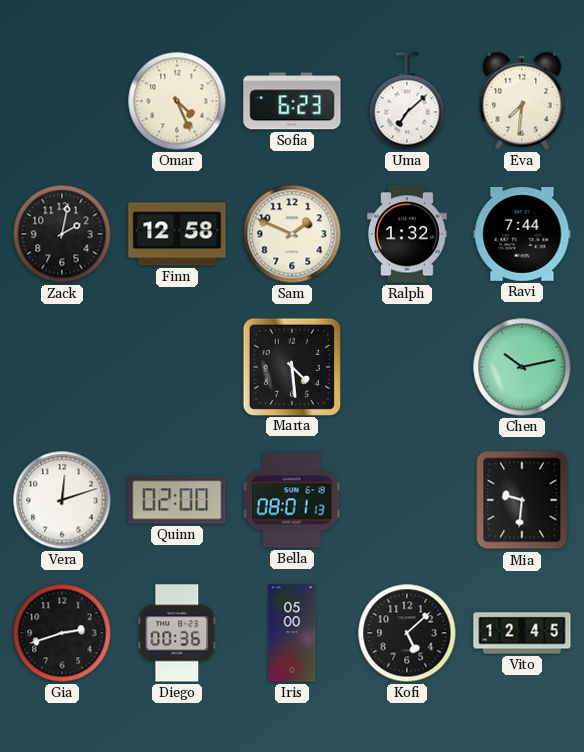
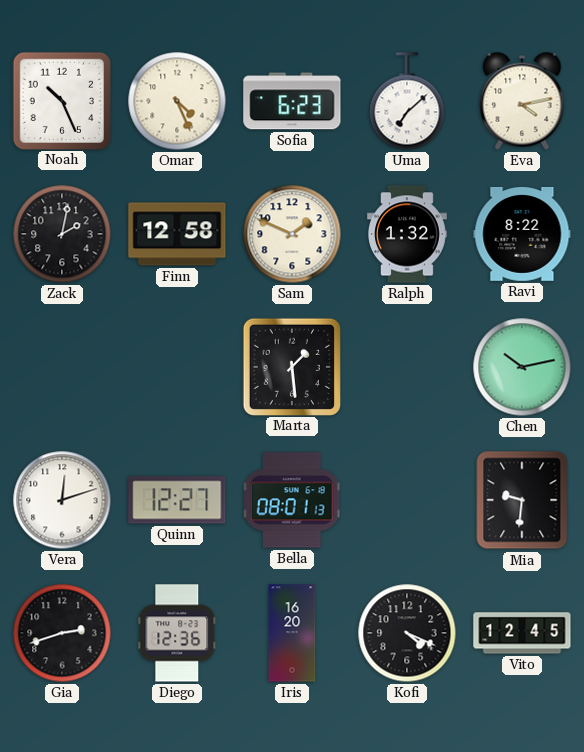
Noah: none -> 10:26 (61, 100)
Eva: 7:31 -> 4:13 (522, 101)
Ravi: 7:44 -> 8:22 (522, 234)
Marta: 4:29 -> 1:29 (291, 366)
Quinn: 02:00 -> 12:27 (177, 500)
Diego: 00:36 -> 12:36 (177, 633)
Iris: 05:00 -> 16:20 (292, 633)
Kofi: 5:08 -> 4:19 (407, 633)
